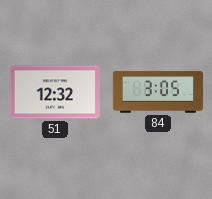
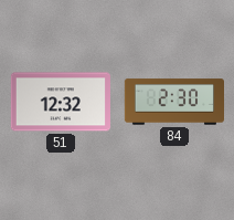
84: 3:05 -> 2:30 (173, 102)
